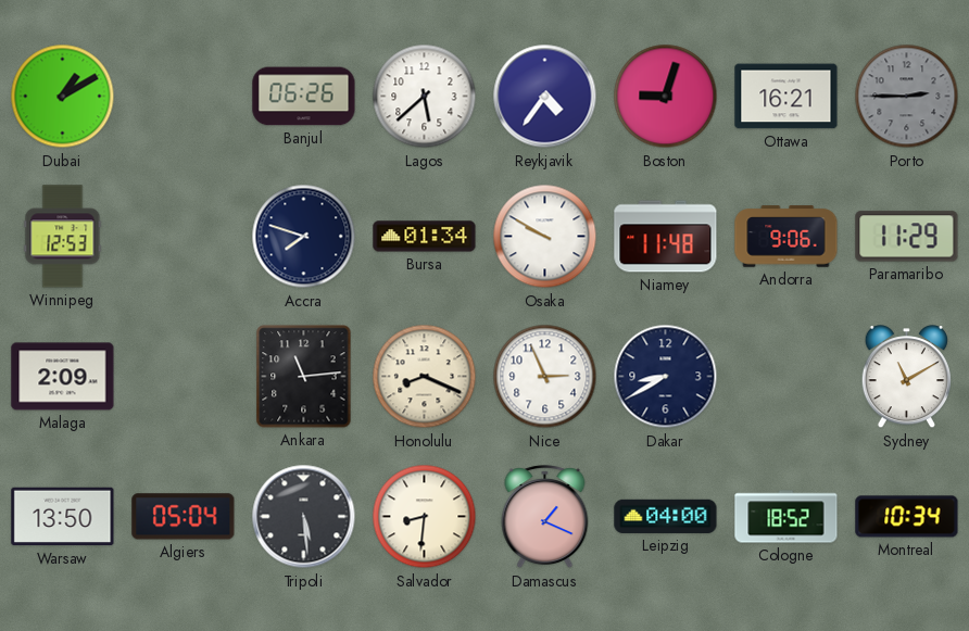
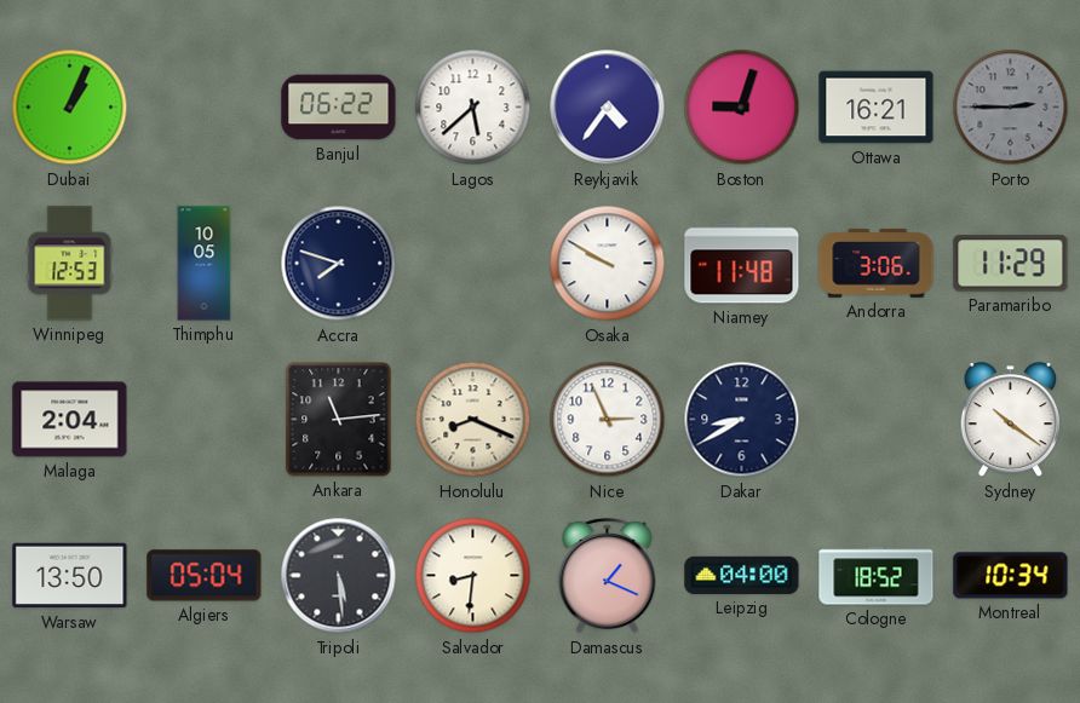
Dubai: 1:10 -> 1:04 (70, 108)
Banjul: 06:26 -> 06:22 (339, 108)
Thimphu: none -> 10:05 (205, 264)
Bursa: 01:34 -> none (425, 237)
Andorra: 9:06 -> 3:06 (877, 264)
Malaga: 2:09 -> 2:04 (70, 420)
Sydney: 11:10 -> 10:21 (1010, 420)
